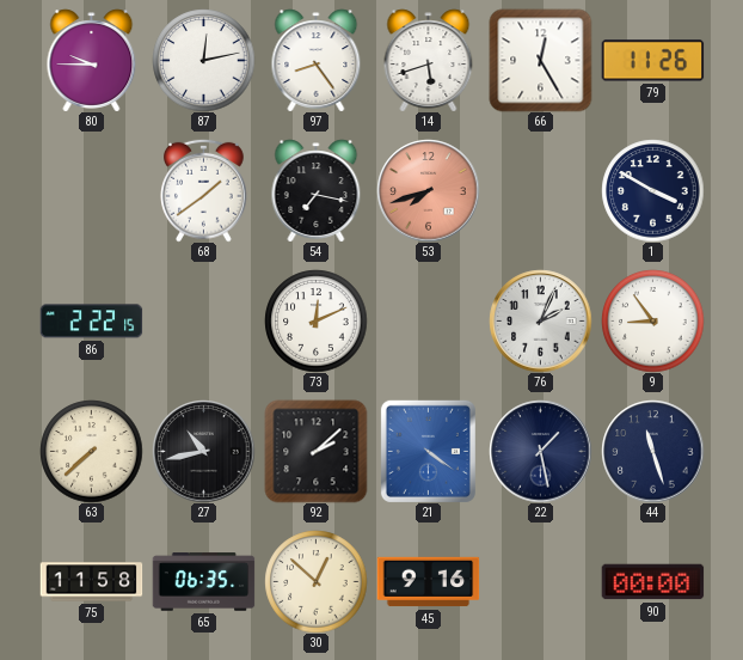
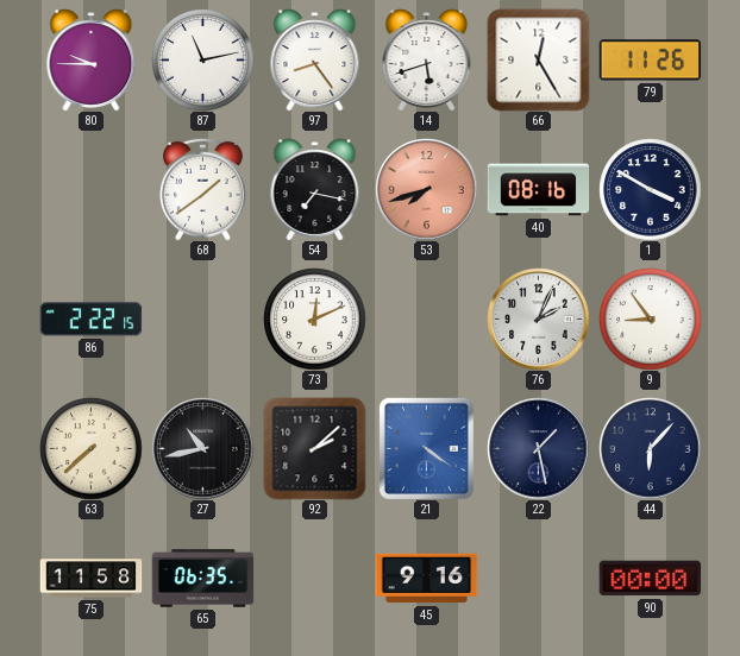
87: 12:13 -> 11:13 (202, 59)
40: none -> 08:16 (538, 190)
44: 11:27 -> 6:07 (650, 448)
30: 12:52 -> none (315, 581)
